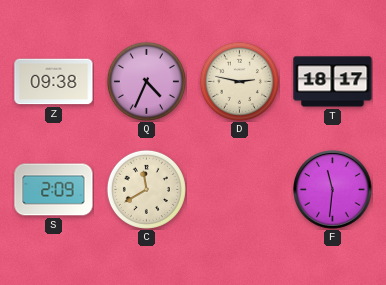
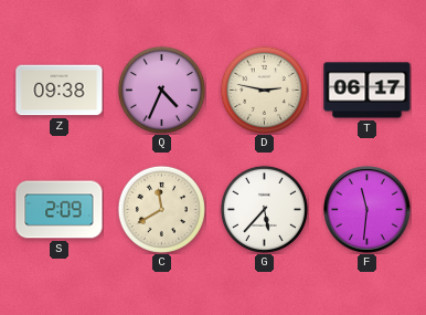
T: 18:17 -> 06:17 (368, 91)
G: none -> 5:37 (264, 209)
